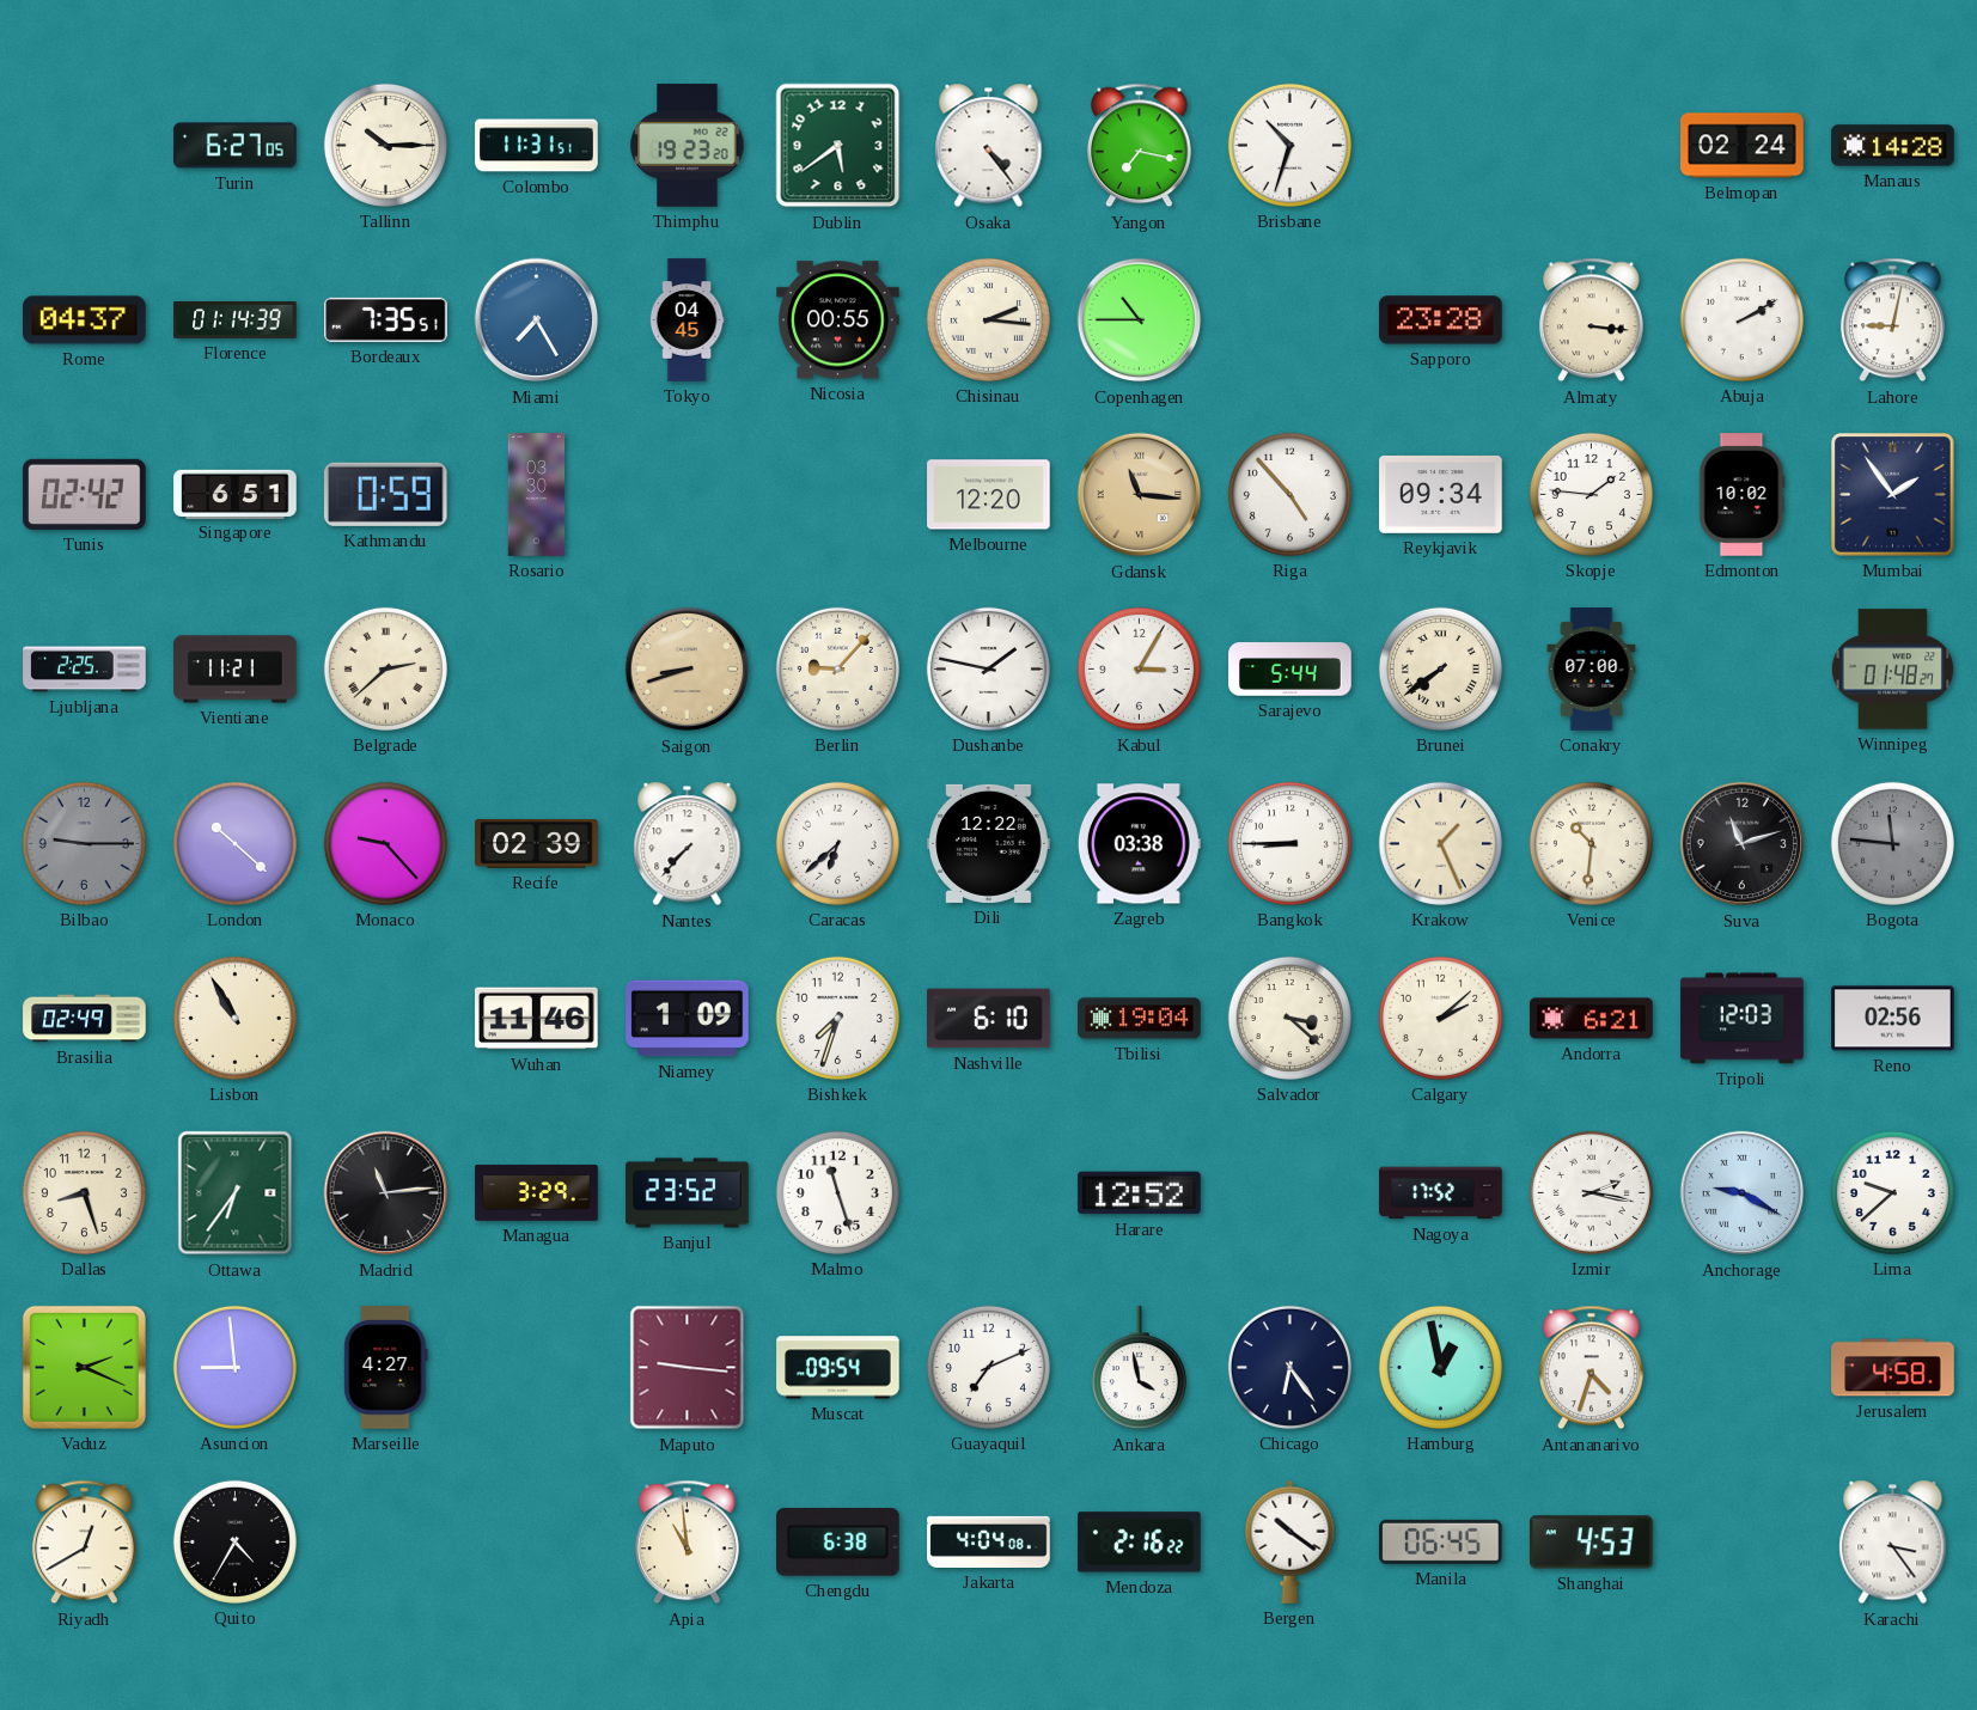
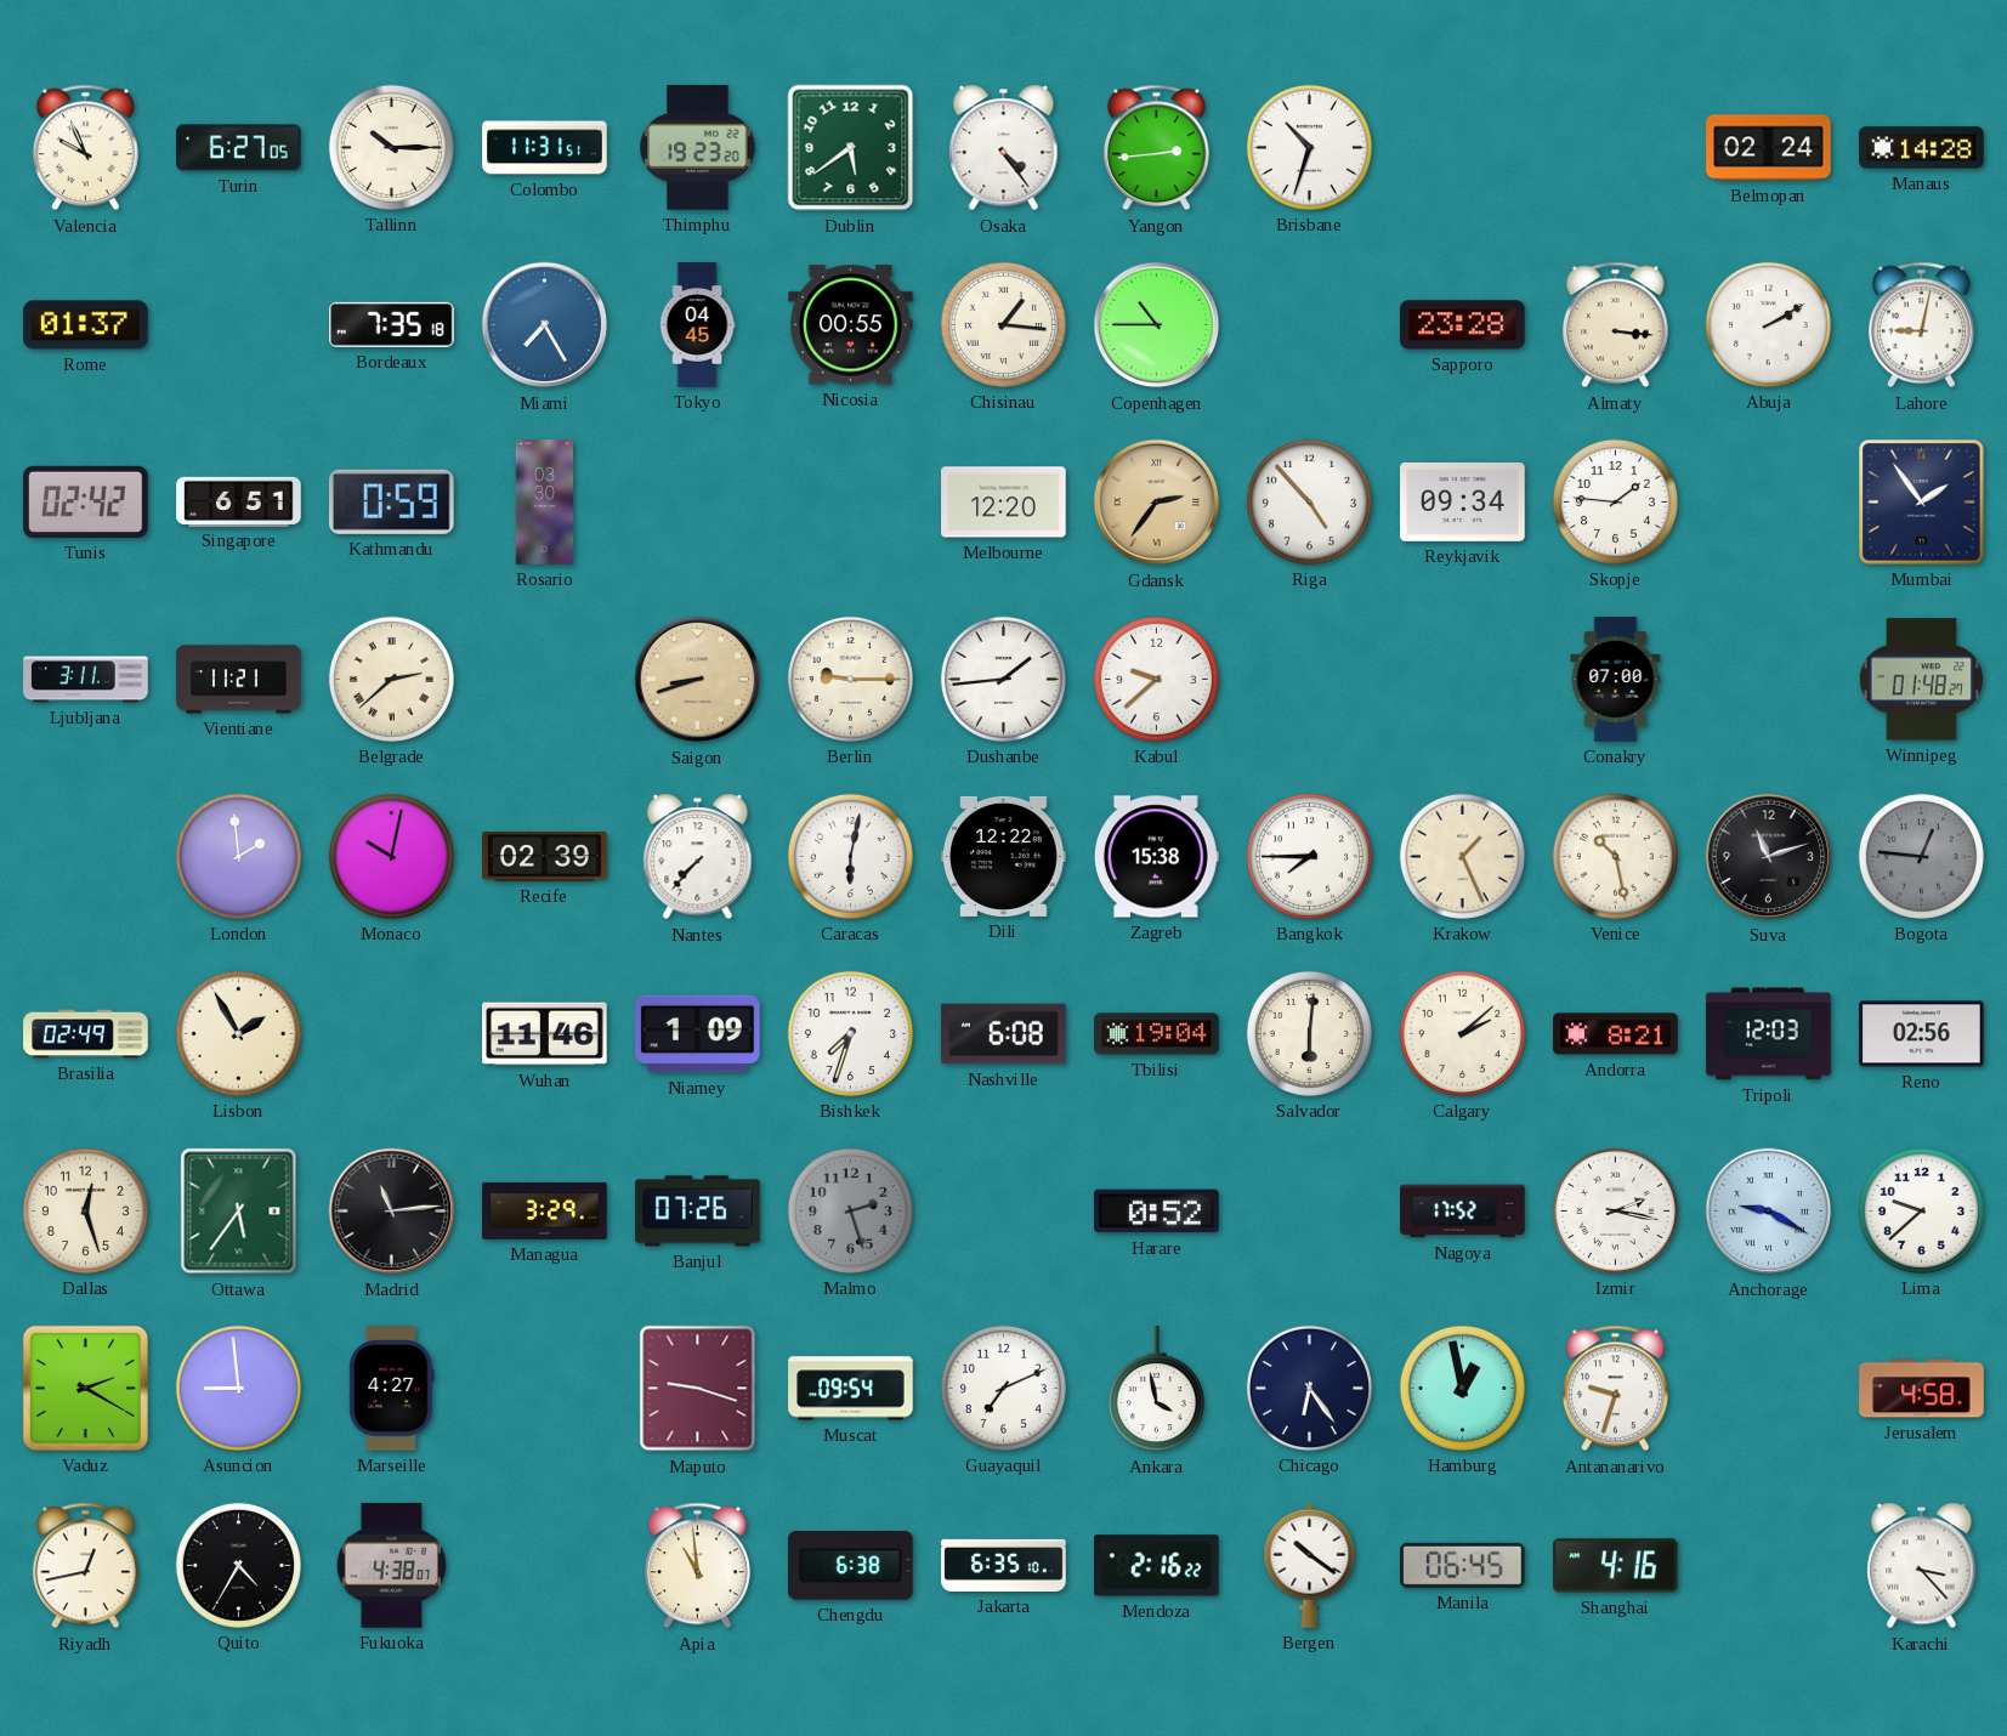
Valencia: none -> 9:56 (85, 148)
Yangon: 7:17 -> 2:44 (1156, 148)
Rome: 04:37 -> 01:37 (86, 325)
Florence: 01:14 -> none (236, 319)
Bordeaux: 7:35:51 -> 7:35:18 (392, 324)
Chisinau: 2:16 -> 1:16 (1003, 324)
Gdansk: 11:16 -> 2:36 (1157, 503)
Edmonton: 10:02 -> none (1743, 495)
Ljubljana: 2:25 -> 3:11 (86, 680)
Berlin: 9:07 -> 9:15 (850, 679)
Dushanbe: 1:47 -> 1:44 (1003, 679)
Kabul: 3:05 -> 9:38 (1156, 679)
Sarajevo: 5:44 -> none (1290, 670)
Brunei: 7:39 -> none (1440, 668)
Bilbao: 9:15 -> none (84, 843)
London: 10:22 -> 1:59 (238, 856)
Monaco: 9:23 -> 10:02 (391, 856)
Caracas: 6:38 -> 6:02 (850, 856)
Zagreb: 03:38 -> 15:38 (1156, 857)
Bangkok: 8:45 -> 7:45 (1309, 856)
Venice: 10:31 -> 10:28 (1615, 856)
Bogota: 11:46 -> 12:46 (1921, 856)
Lisbon: 10:55 -> 1:55 (238, 1033)
Nashville: 6:10 -> 6:08 (1004, 1034)
Salvador: 3:22 -> 6:01 (1309, 1033)
Andorra: 6:21 -> 8:21 (1616, 1034)
Dallas: 8:27 -> 12:27 (85, 1210)
Ottawa: 6:36 -> 5:36 (239, 1212)
Banjul: 23:52 -> 07:26 (698, 1212)
Malmo: 11:27 -> 2:27 (850, 1210)
Malmo dial: white -> grey (850, 1210)
Harare: 12:52 -> 0:52 (1157, 1212)
Vaduz: 2:19 -> 2:20 (85, 1388)
Maputo: 9:16 -> 9:18 (698, 1389)
Antananarivo: 4:33 -> 9:33 (1615, 1389)
Riyadh: 12:40 -> 12:43 (85, 1566)
Fukuoka: none -> 4:38 (391, 1566)
Jakarta: 4:04 -> 6:35 (1004, 1565)
Shanghai: 4:53 -> 4:16 (1616, 1566)
Karachi: 3:24 -> 3:23 (1922, 1566)
